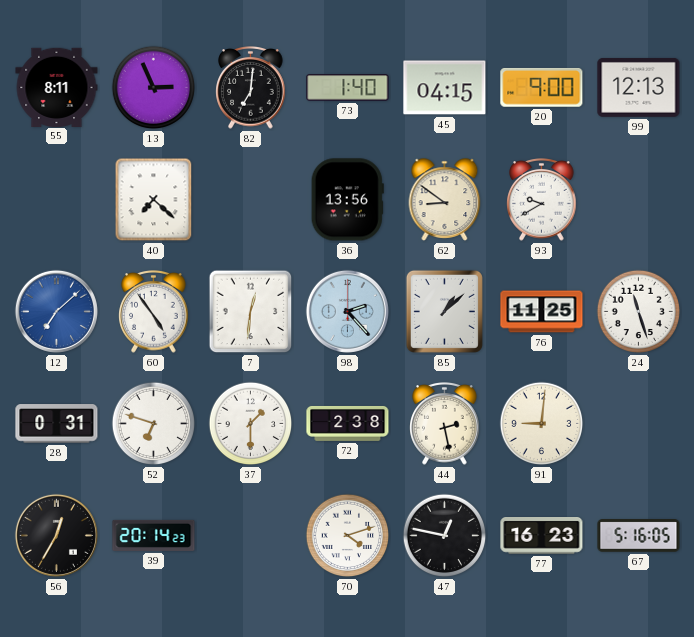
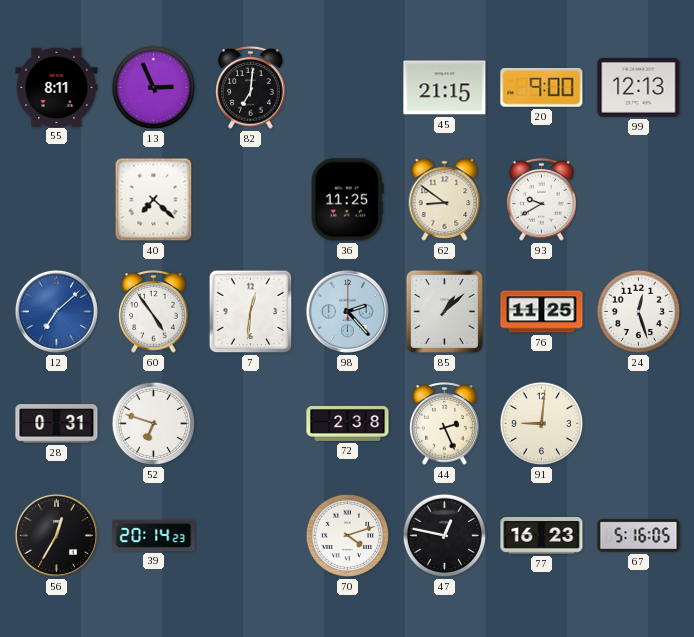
73: 1:40 -> none (348, 88)
45: 04:15 -> 21:15 (445, 88)
36: 13:56 -> 11:25 (347, 200)
24: 11:27 -> 12:27 (639, 312)
37: 1:30 -> none (251, 424)
44: 2:28 -> 2:26 (445, 424)
